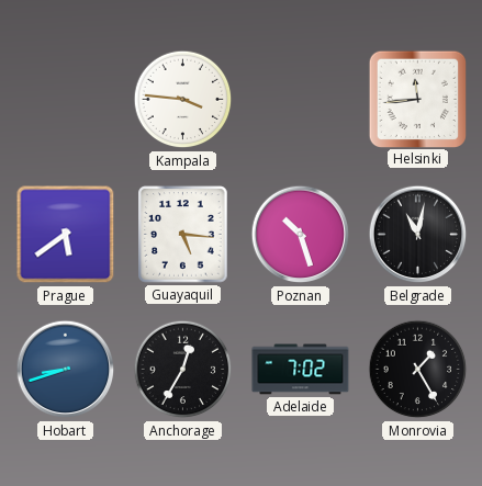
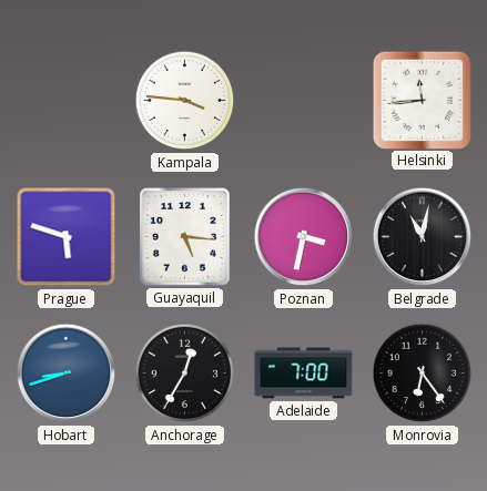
Prague: 5:39 -> 5:48 (67, 237)
Poznan: 10:27 -> 3:32 (304, 237)
Adelaide: 7:02 -> 7:00 (304, 374)
Monrovia: 1:25 -> 6:24 (423, 374)
